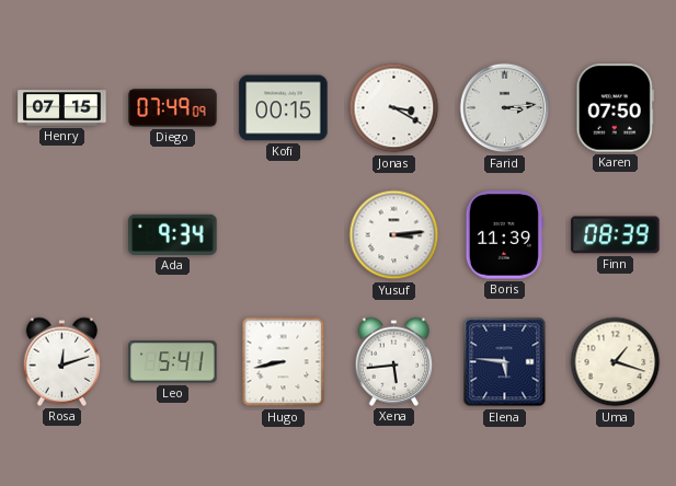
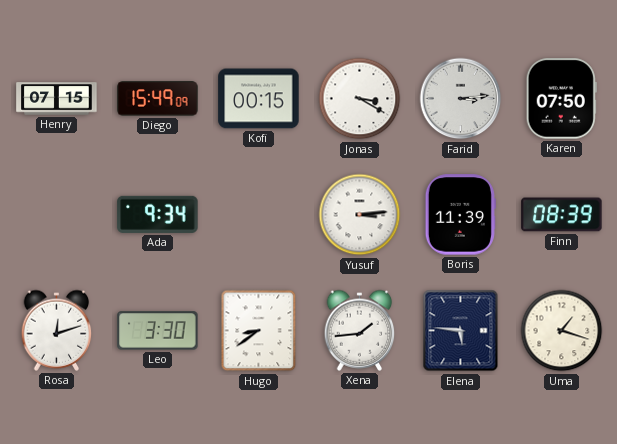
Diego: 07:49 -> 15:49 (158, 99)
Leo: 5:41 -> 3:30 (158, 331)
Hugo: 8:43 -> 8:39 (259, 331)
Xena: 5:44 -> 1:44 (360, 330)
